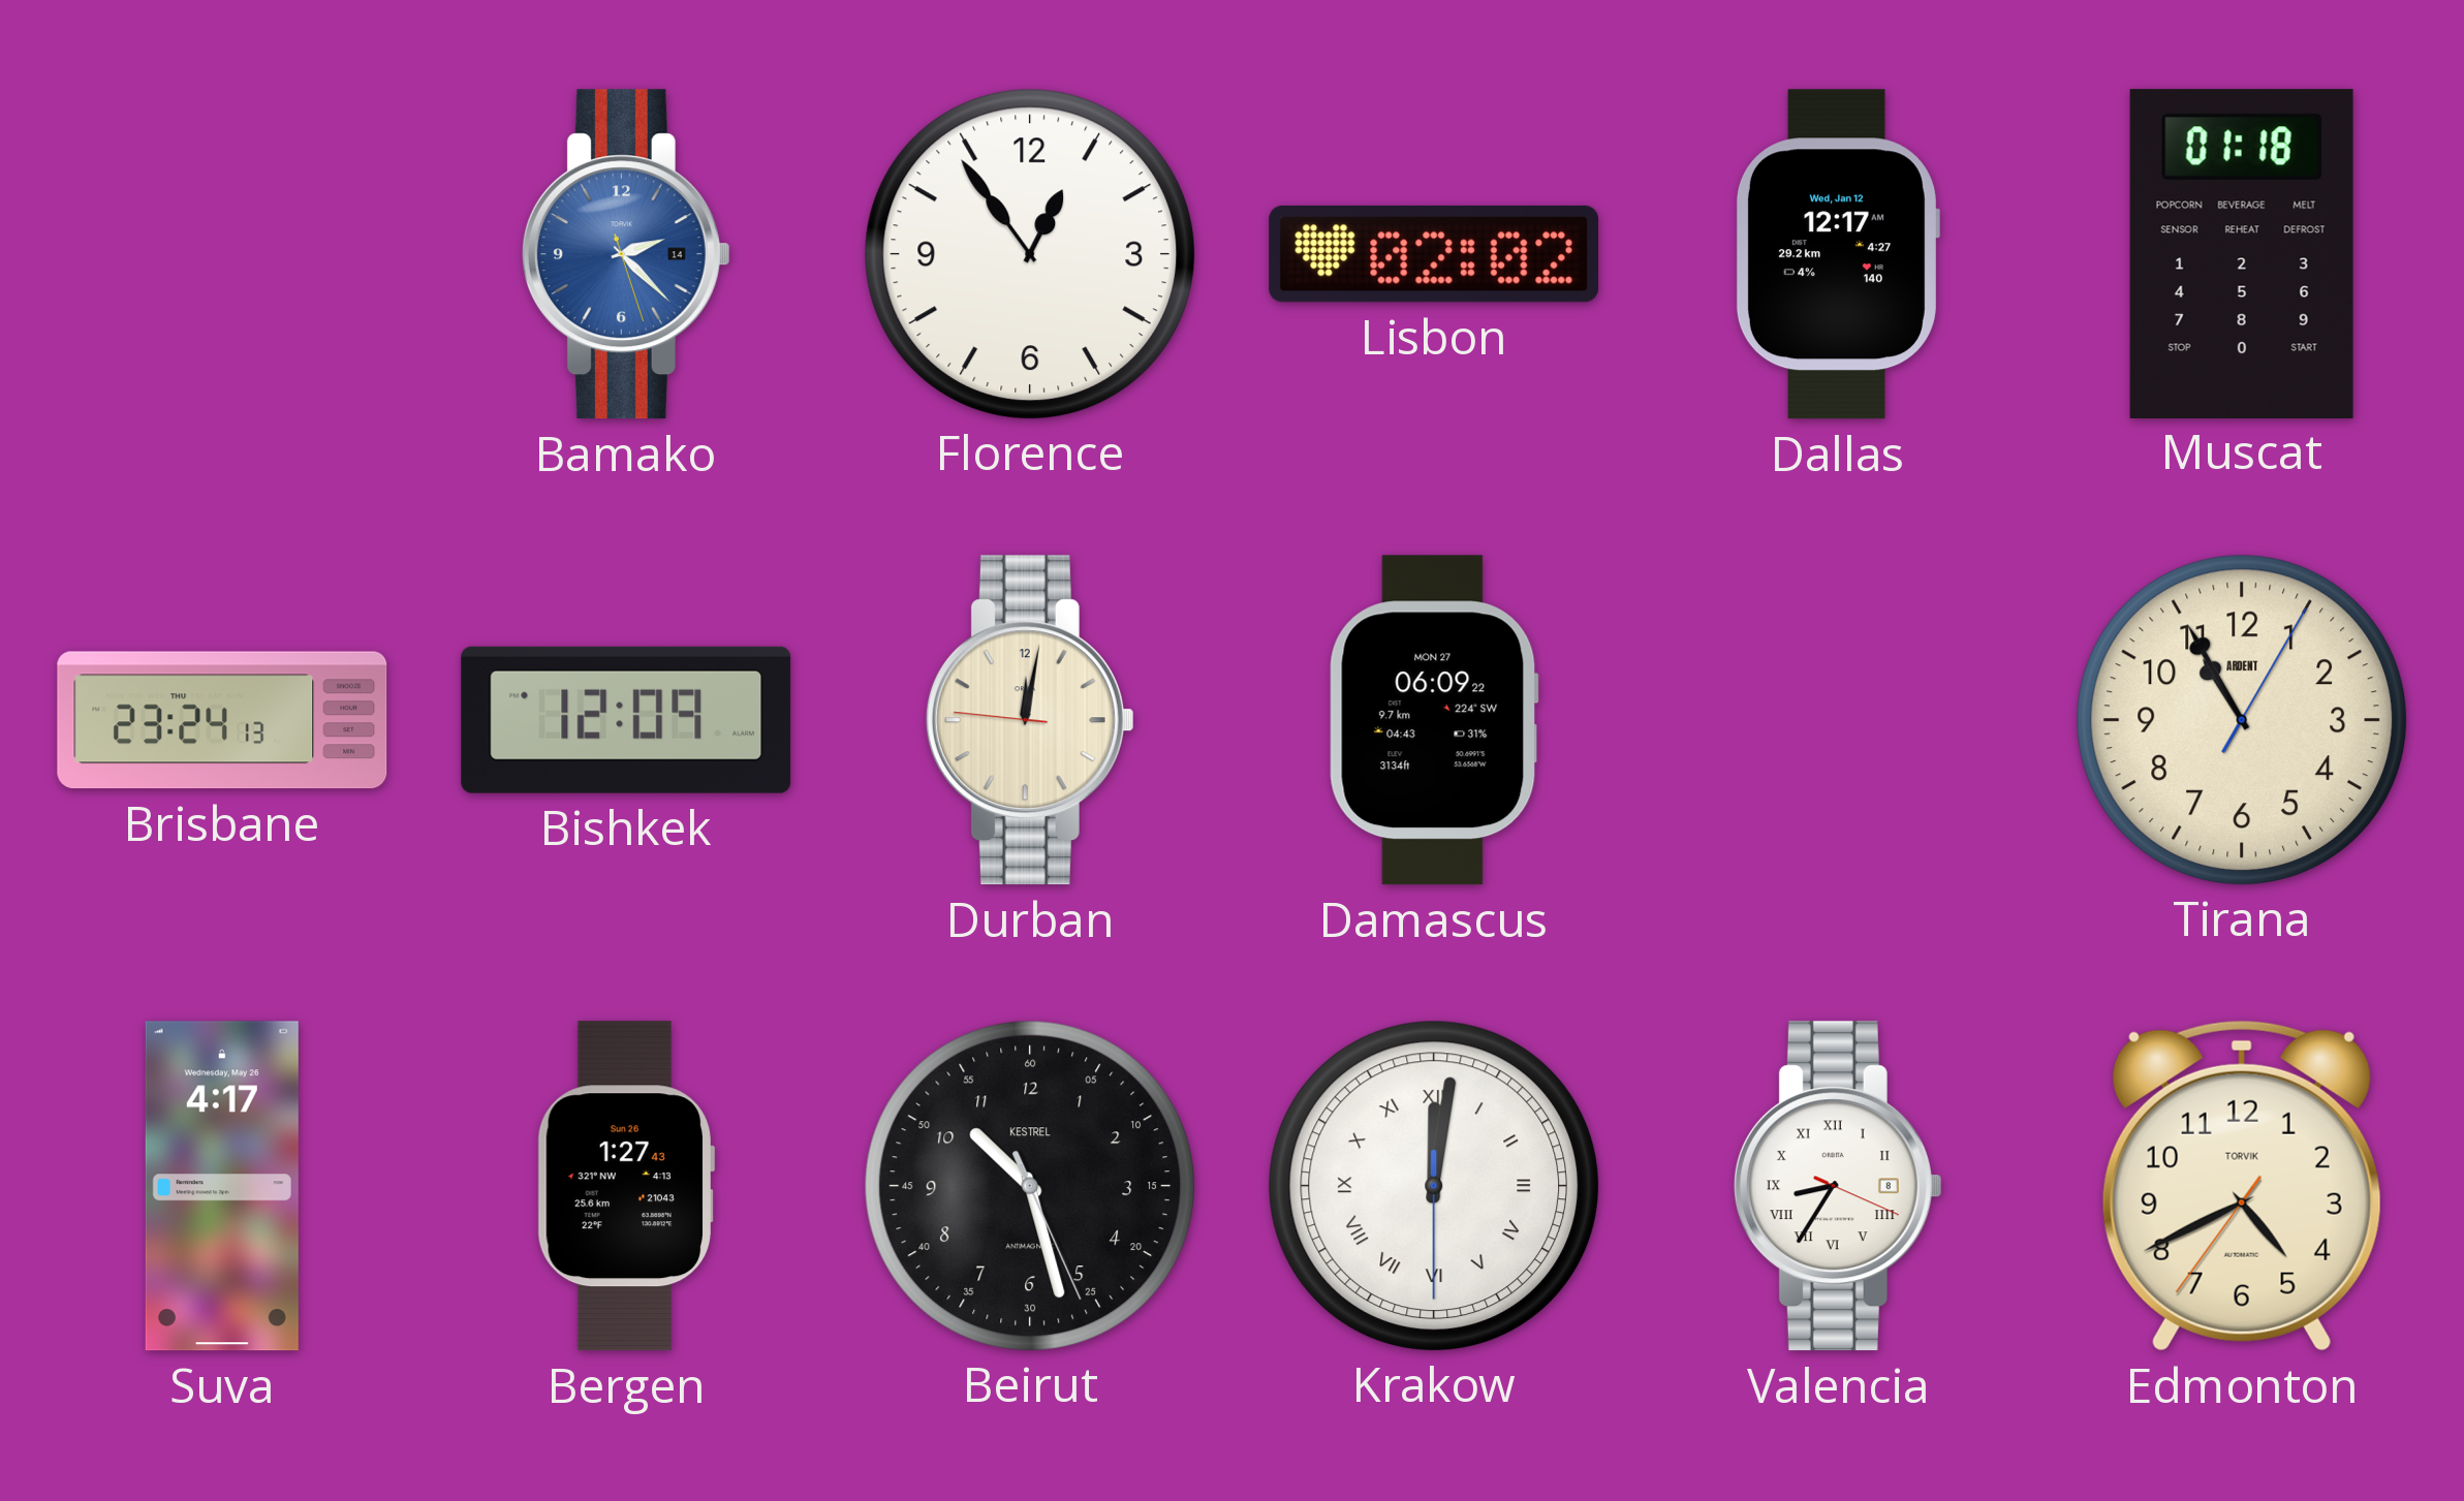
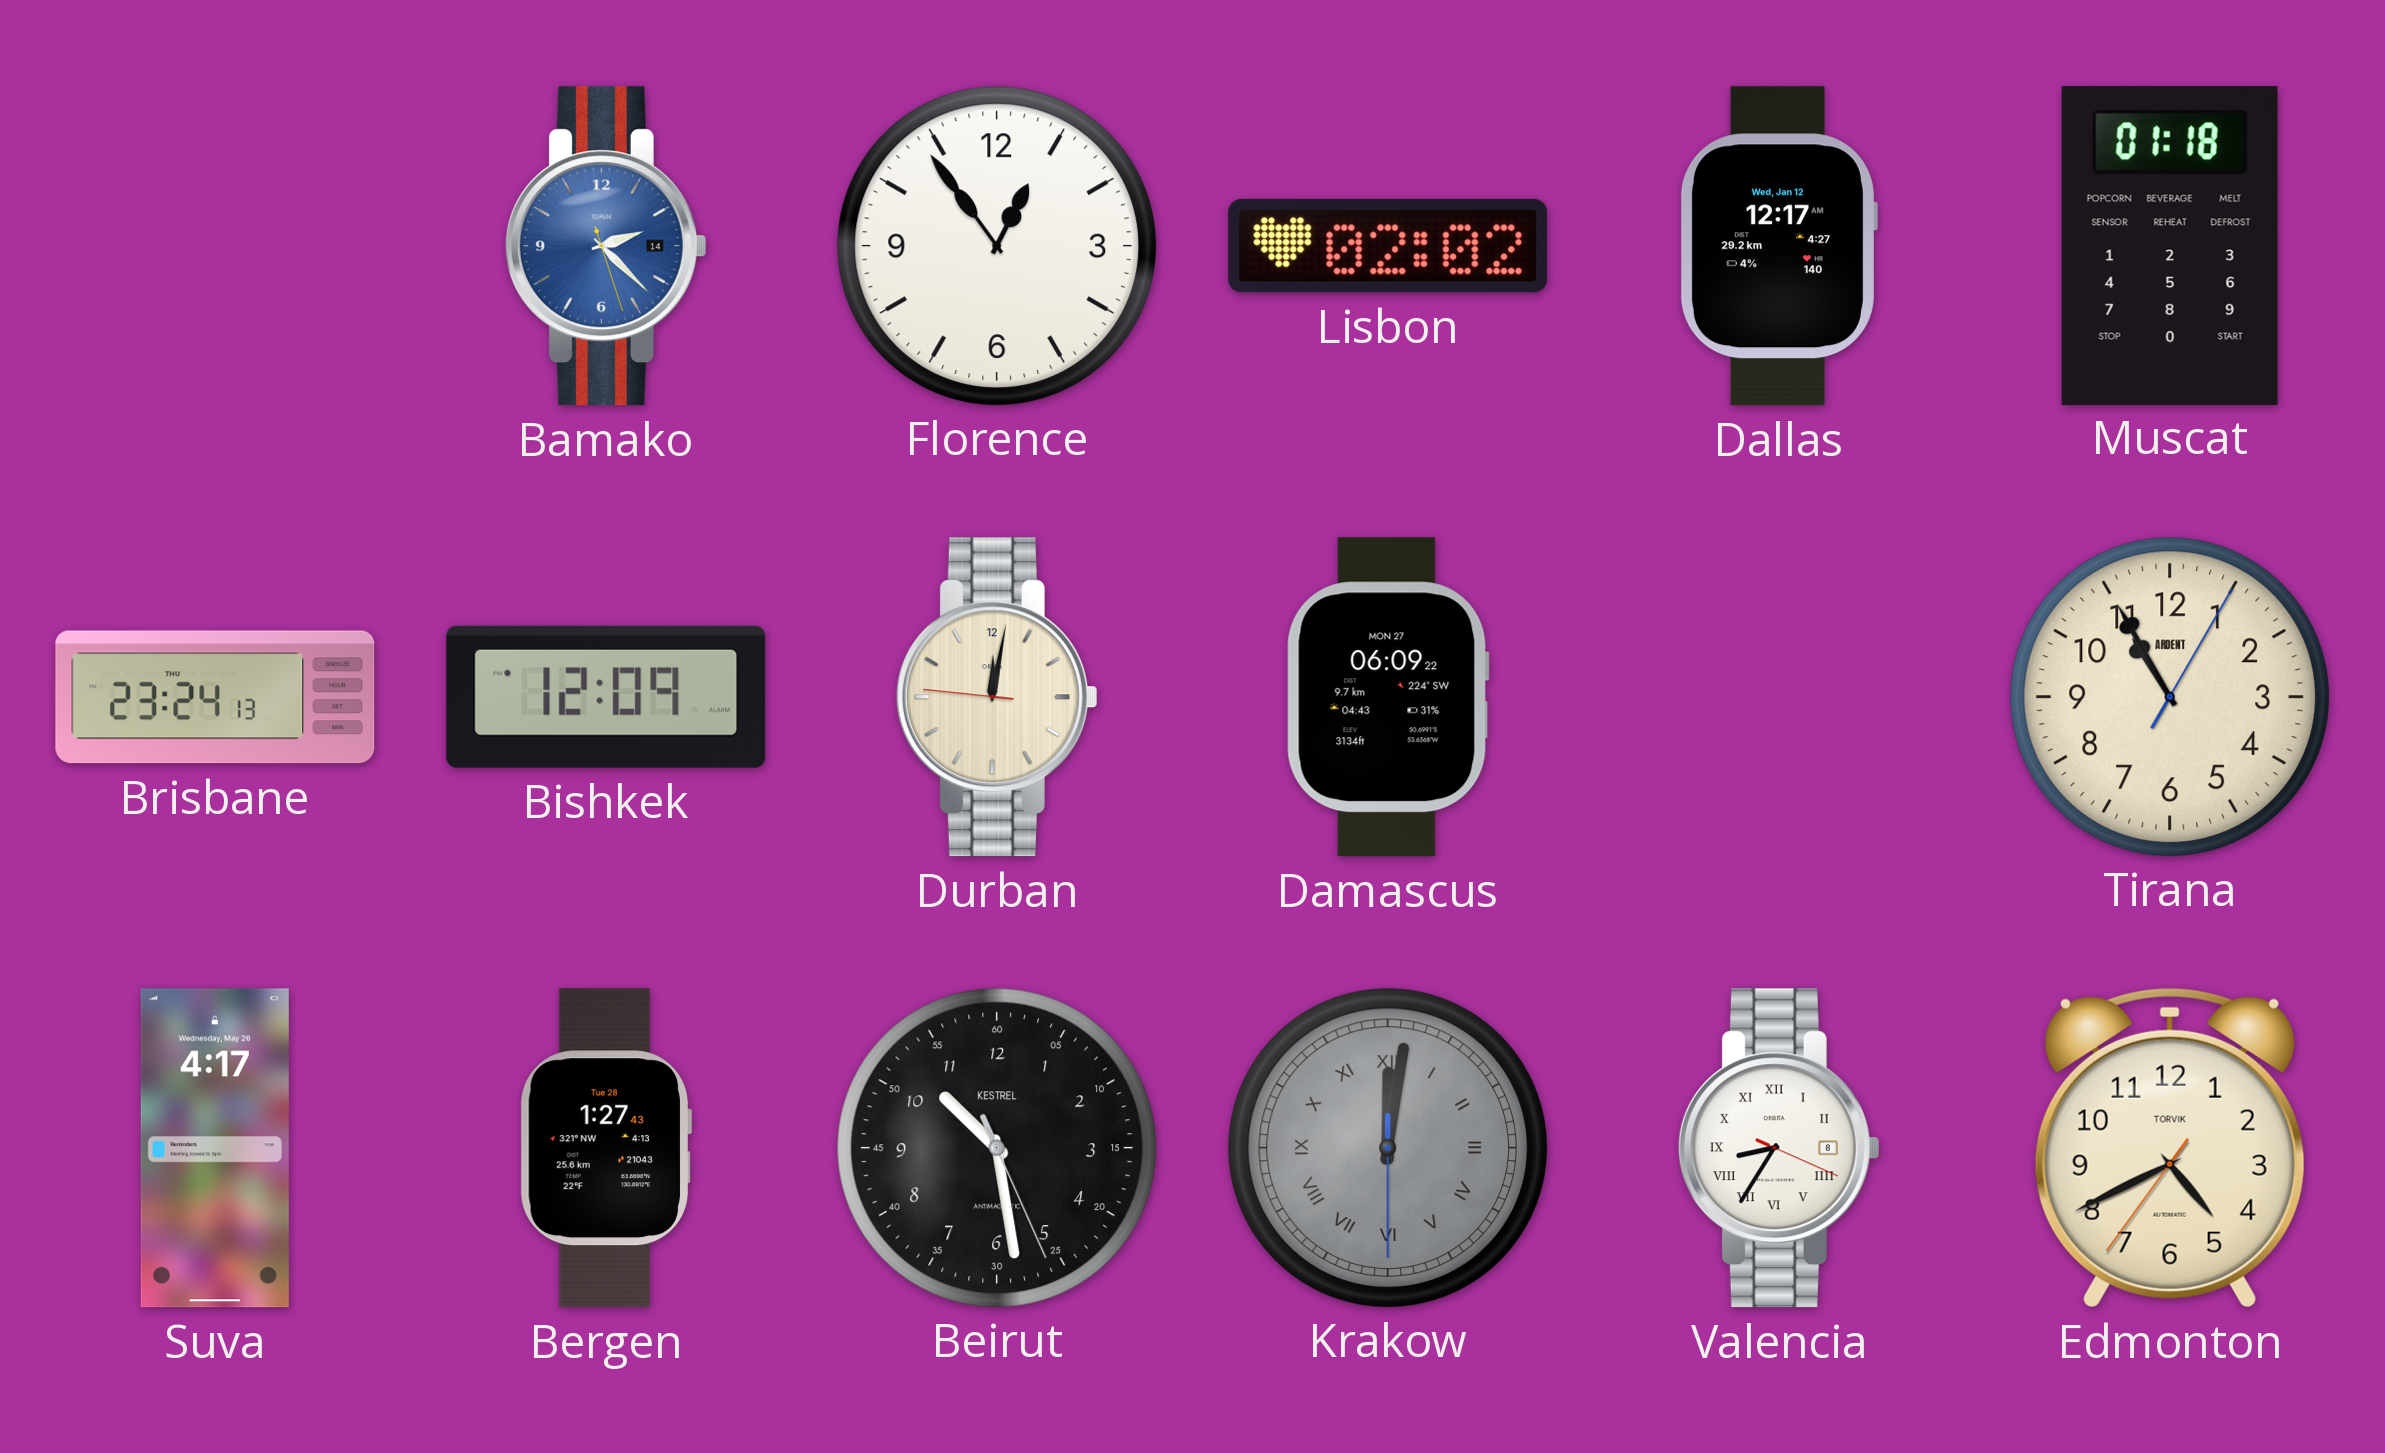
Bergen date: Sun 26 -> Tue 28 (606, 1148)
Beirut: 10:27 -> 10:28 (996, 1147)
Krakow dial: white -> grey (1387, 1147)
